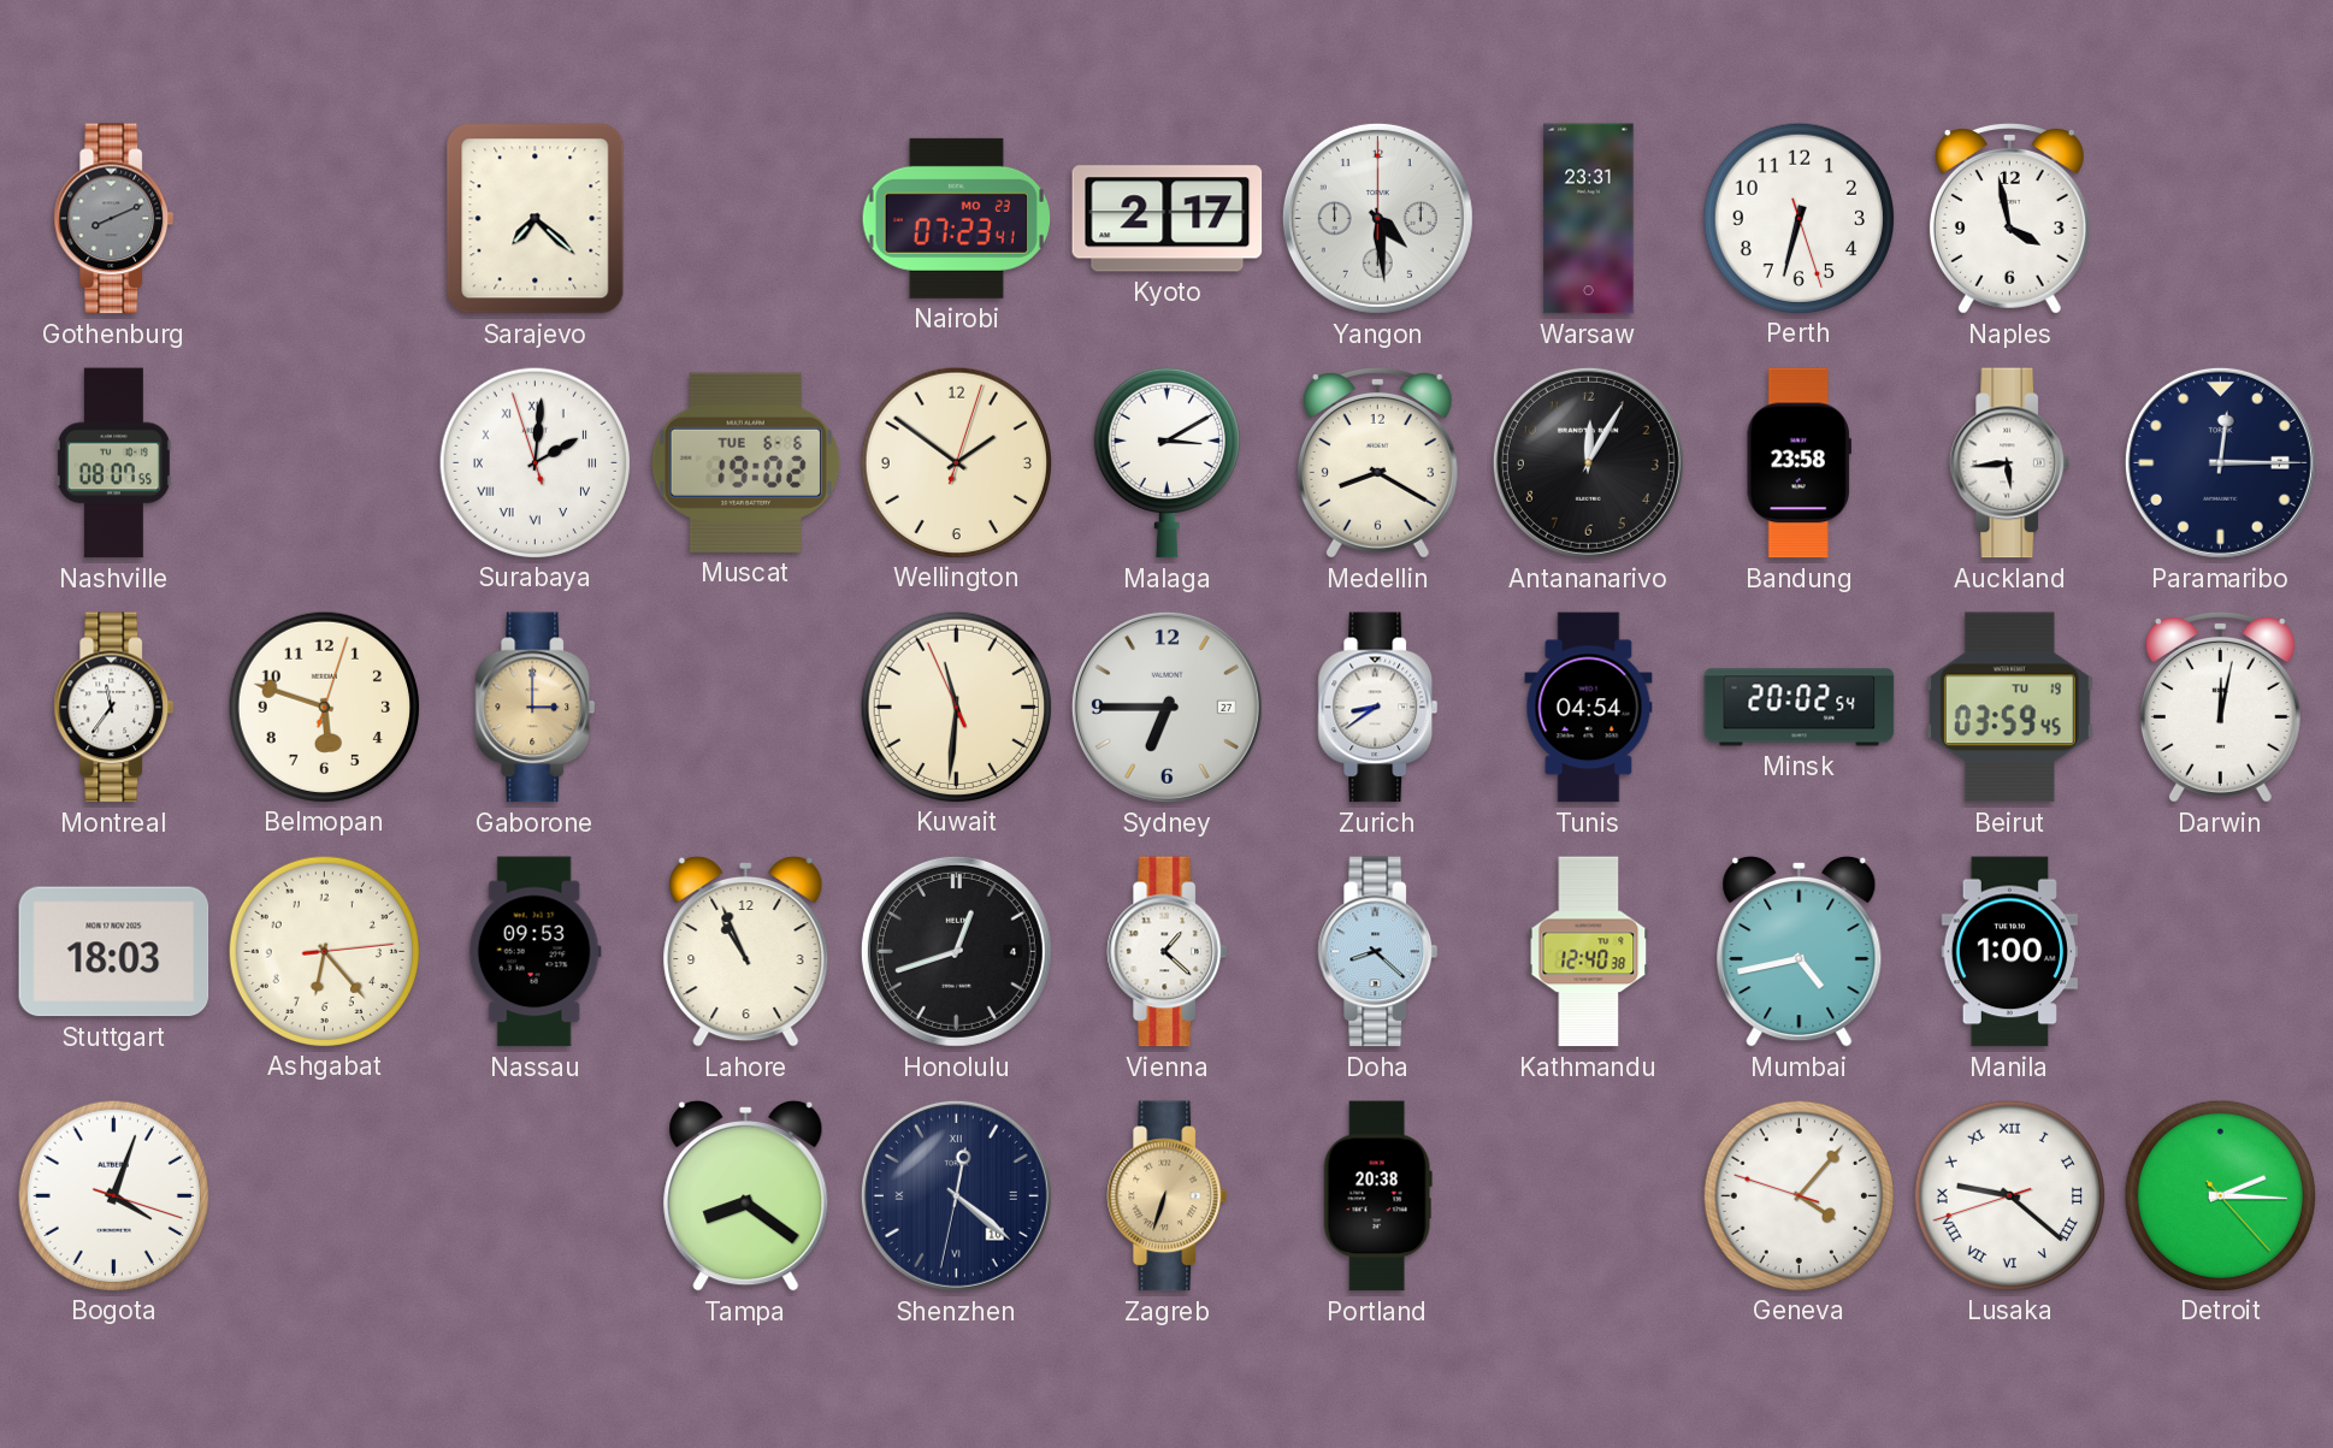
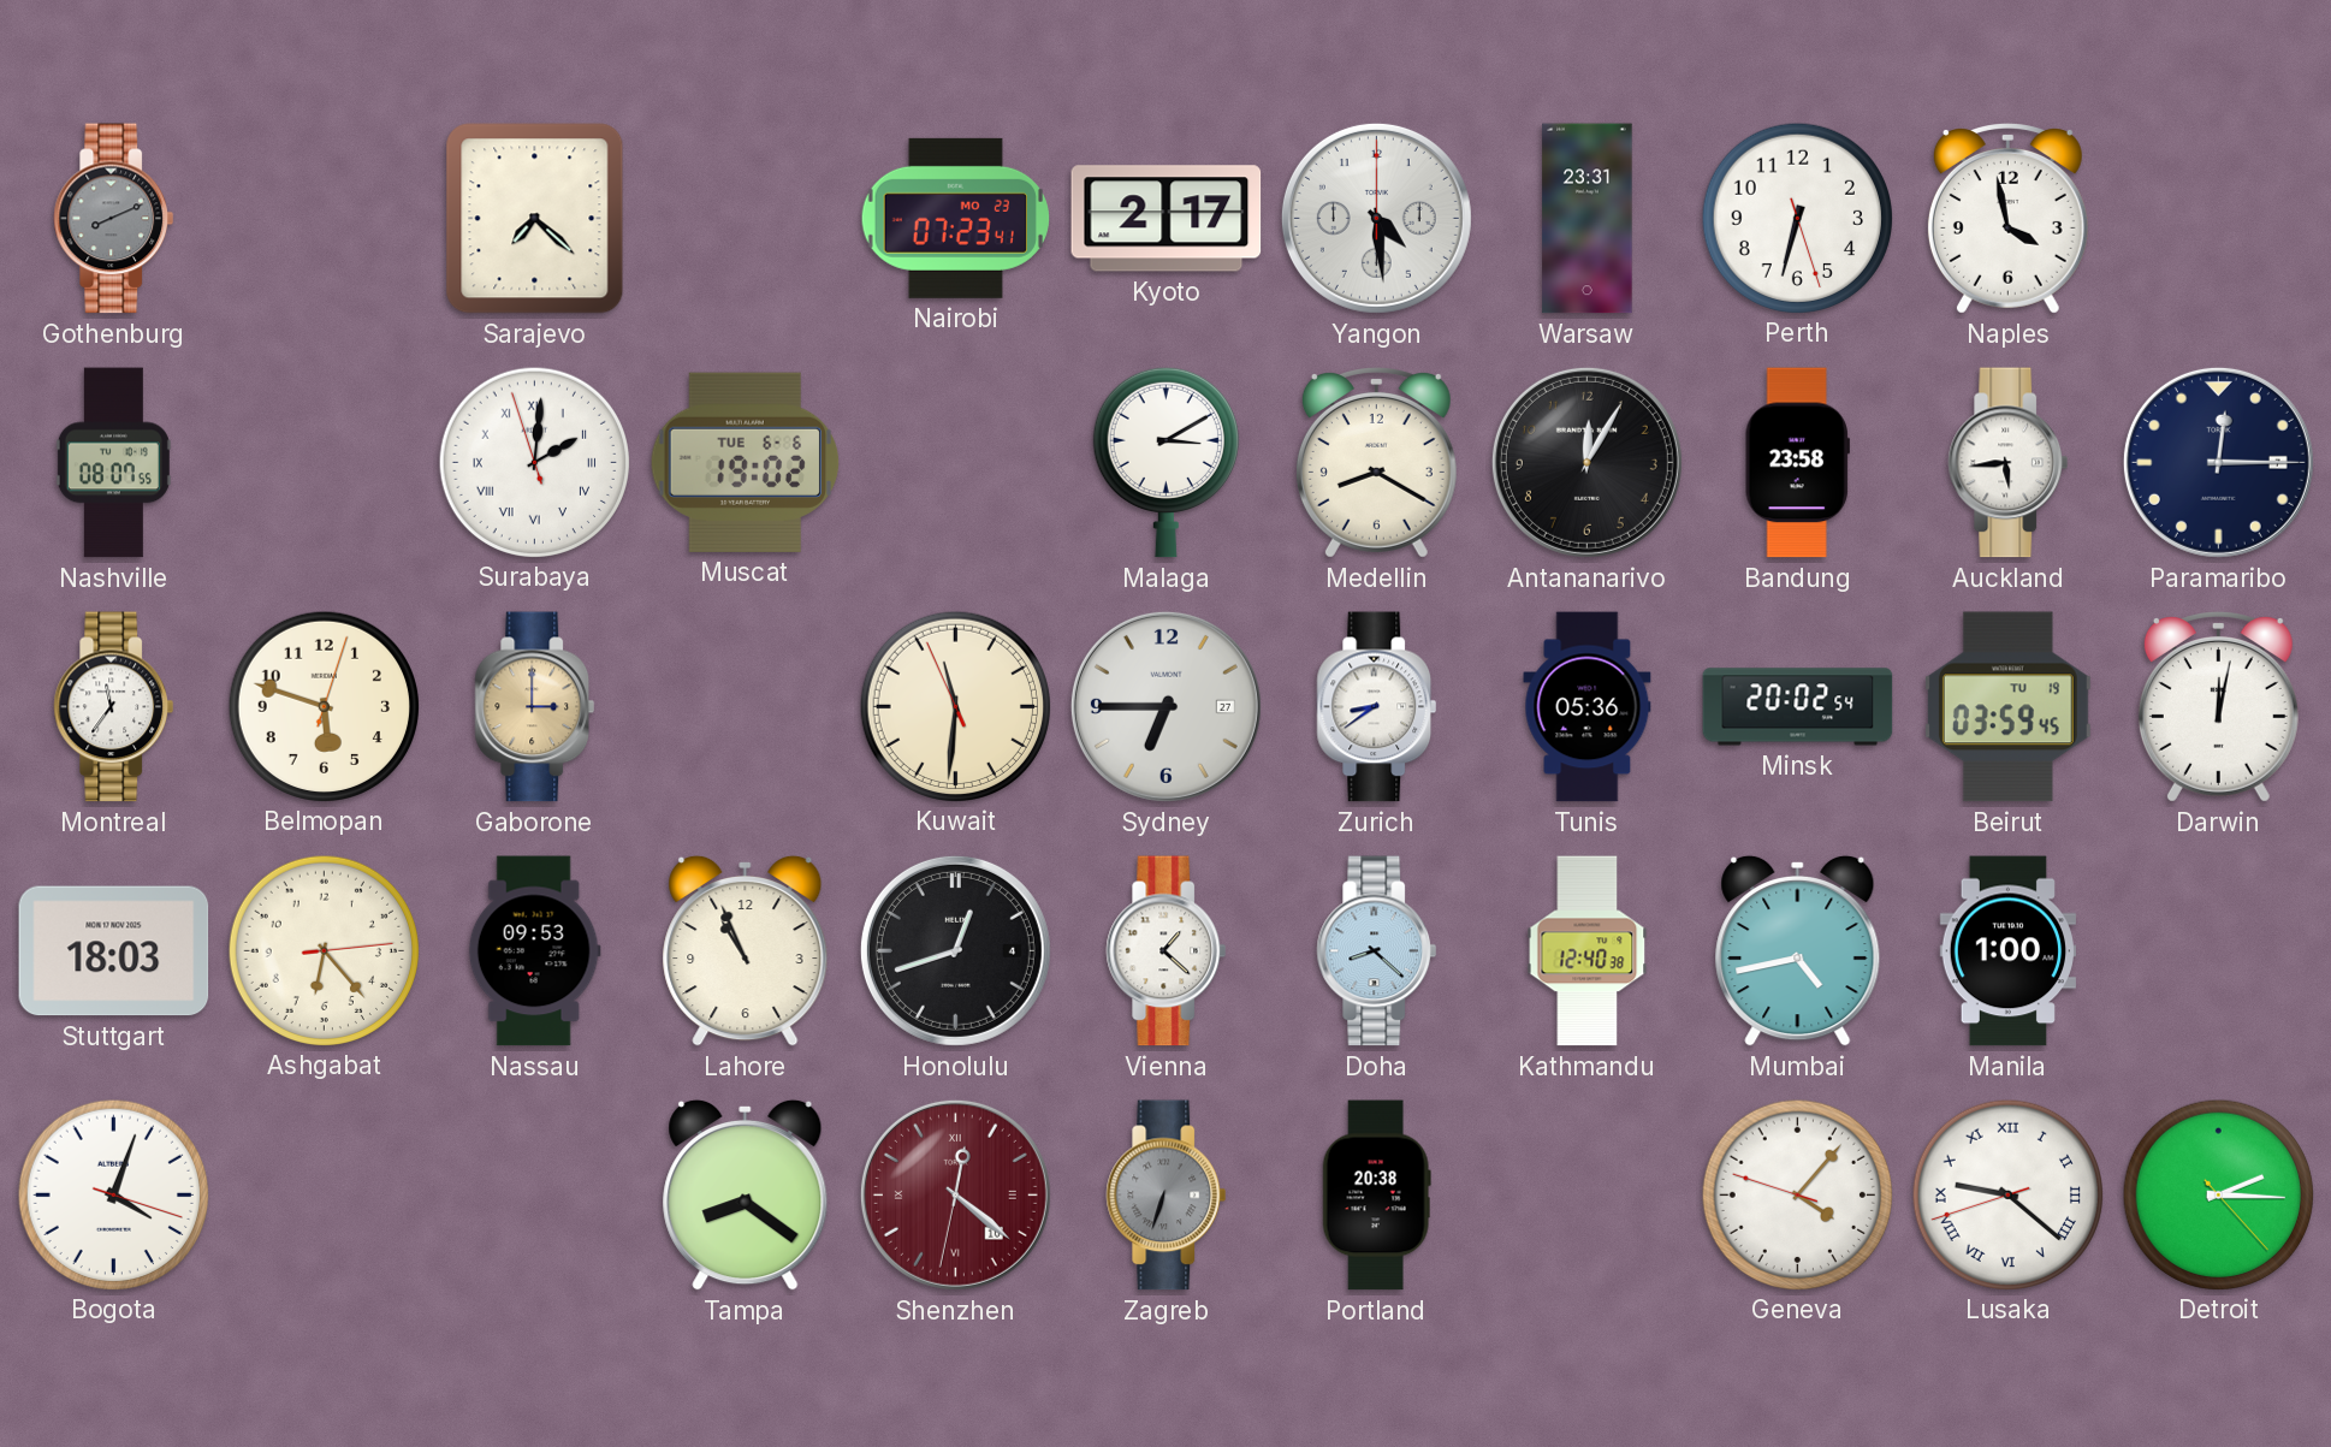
Wellington: 1:51 -> none (956, 462)
Tunis: 04:54 -> 05:36 (1588, 707)
Shenzhen dial: navy -> burgundy (955, 1194)
Zagreb dial: champagne -> grey (1167, 1196)
